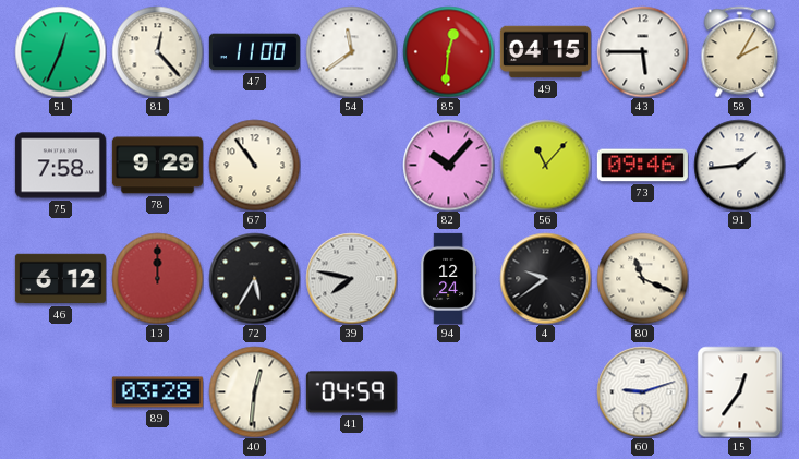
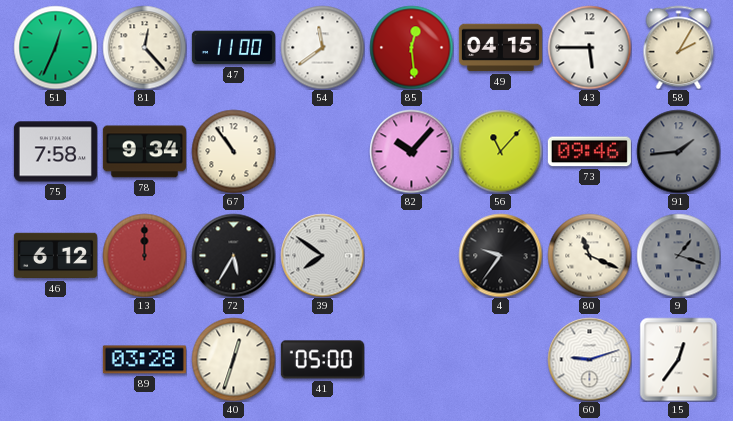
85: 12:31 -> 12:29 (411, 47)
78: 9:29 -> 9:34 (144, 152)
91 dial: white -> grey (678, 151)
39: 7:47 -> 7:51 (322, 255)
94: 12:24 -> none (449, 278)
4: 9:39 -> 9:36 (500, 255)
9: none -> 1:18 (678, 255)
40: 12:31 -> 12:33 (233, 359)
41: 04:59 -> 05:00 (322, 360)
